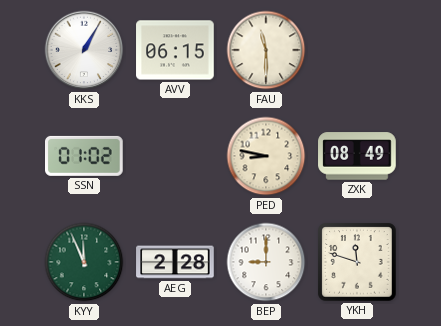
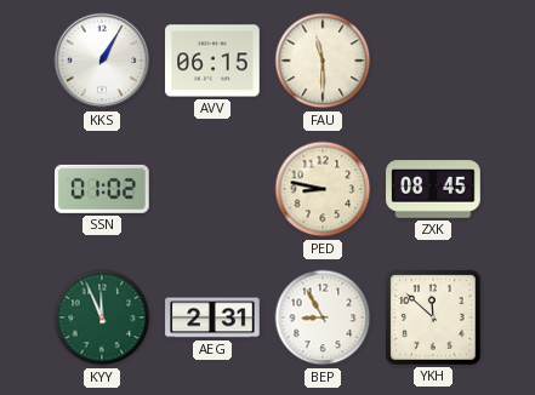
ZXK: 08:49 -> 08:45 (433, 189)
AEG: 2:28 -> 2:31 (212, 317)
BEP: 9:00 -> 8:55 (323, 317)
YKH: 11:48 -> 11:52 (433, 317)
